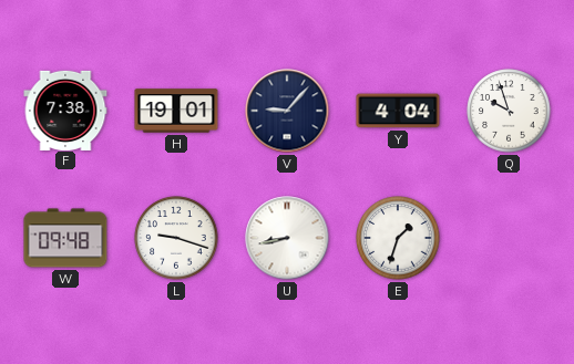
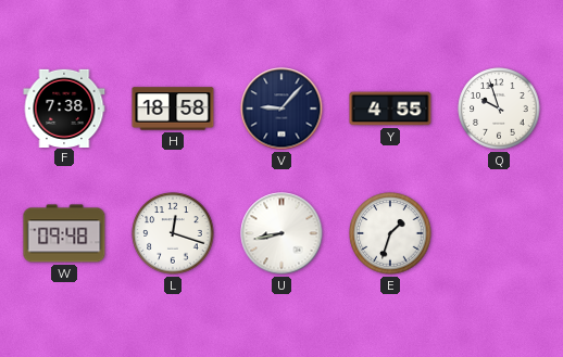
H: 19:01 -> 18:58 (173, 109)
Y: 4:04 -> 4:55 (390, 109)
L: 9:18 -> 12:18 (173, 233)
